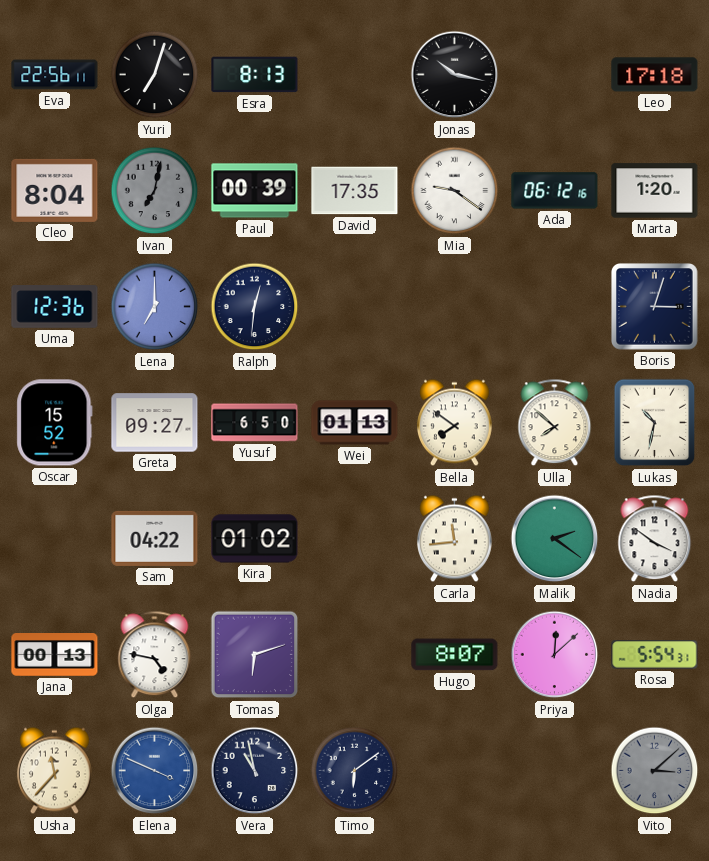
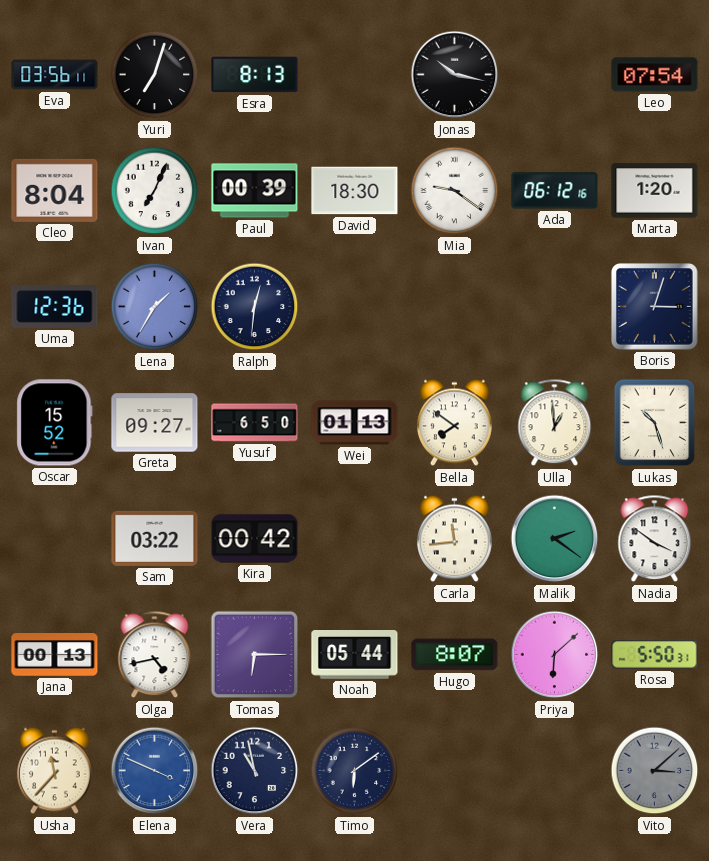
Eva: 22:56 -> 03:56 (55, 75)
Leo: 17:18 -> 07:54 (655, 75)
Ivan: 7:02 -> 7:04 (155, 191)
Ivan dial: grey -> white (155, 191)
David: 17:35 -> 18:30 (355, 191)
Lena: 7:00 -> 1:35 (155, 307)
Ulla: 7:52 -> 12:59 (555, 423)
Lukas: 10:32 -> 10:27 (655, 423)
Sam: 04:22 -> 03:22 (155, 538)
Kira: 01:02 -> 00:42 (255, 539)
Olga: 4:47 -> 4:43 (155, 655)
Tomas: 6:12 -> 6:15 (255, 655)
Noah: none -> 05:44 (355, 655)
Priya: 12:08 -> 6:08 (555, 655)
Rosa: 5:54 -> 5:50 (655, 655)
